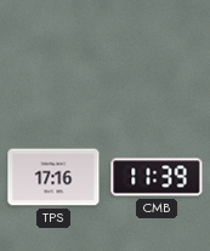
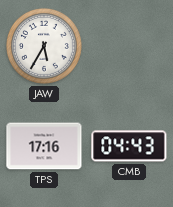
JAW: none -> 5:35 (44, 46)
CMB: 11:39 -> 04:43 (129, 146)
